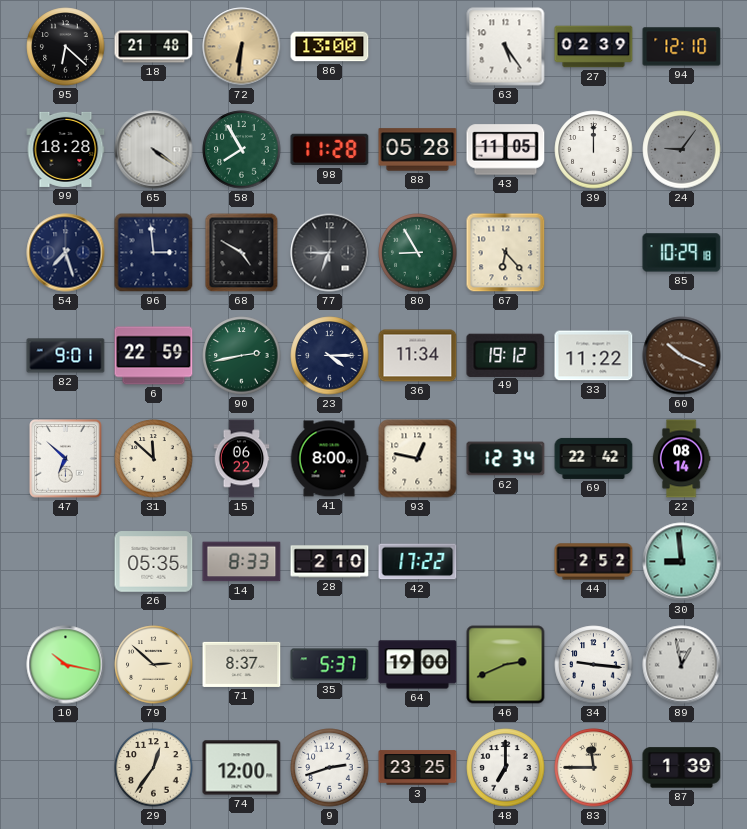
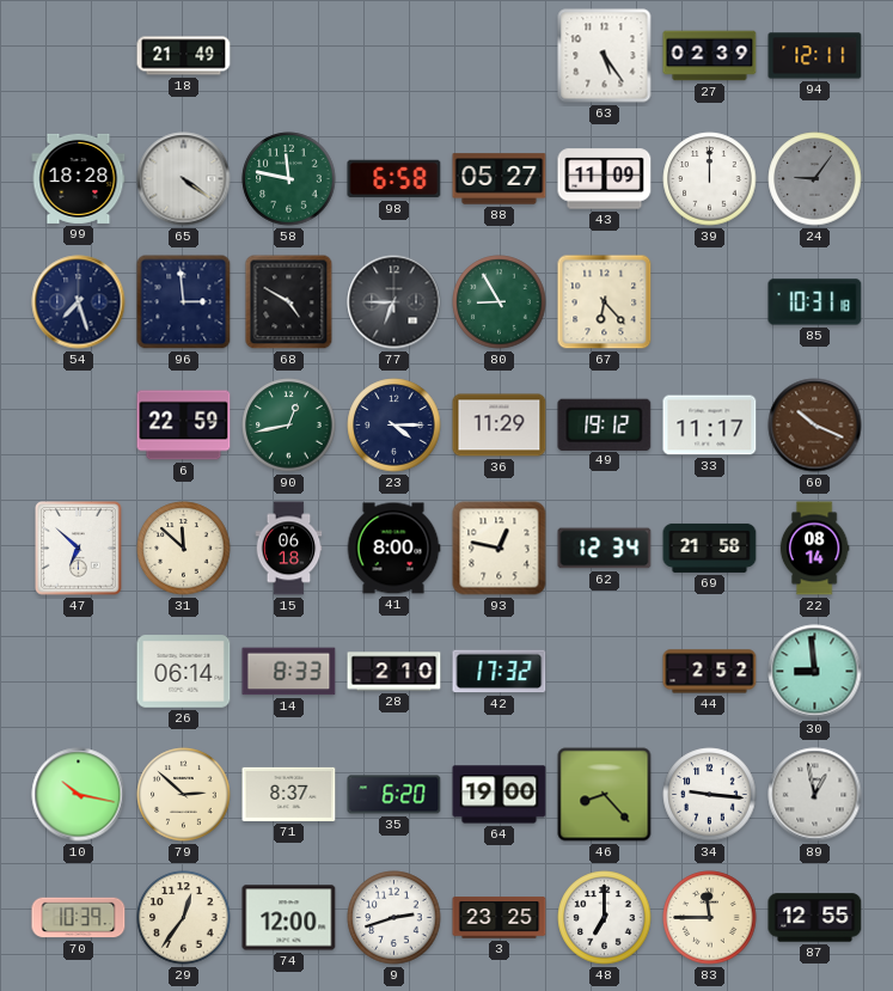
95: 6:22 -> none (66, 47)
18: 21:48 -> 21:49 (184, 56)
72: 6:31 -> none (242, 47)
86: 13:00 -> none (330, 47)
94: 12:10 -> 12:11 (815, 56)
58: 7:55 -> 11:47 (289, 179)
98: 11:28 -> 6:58 (394, 179)
88: 05:28 -> 05:27 (500, 179)
43: 11:05 -> 11:09 (605, 179)
85: 10:29 -> 10:31 (815, 302)
82: 9:01 -> none (66, 356)
90: 2:43 -> 12:43 (289, 426)
36: 11:34 -> 11:29 (500, 426)
33: 11:22 -> 11:17 (710, 426)
15: 06:22 -> 06:18 (289, 549)
69: 22:42 -> 21:58 (710, 548)
26: 05:35 -> 06:14 (184, 672)
42: 17:22 -> 17:32 (500, 672)
35: 5:37 -> 6:20 (394, 795)
46: 2:41 -> 8:23 (605, 795)
70: none -> 10:39 (79, 918)
87: 1:39 -> 12:55 (815, 918)
